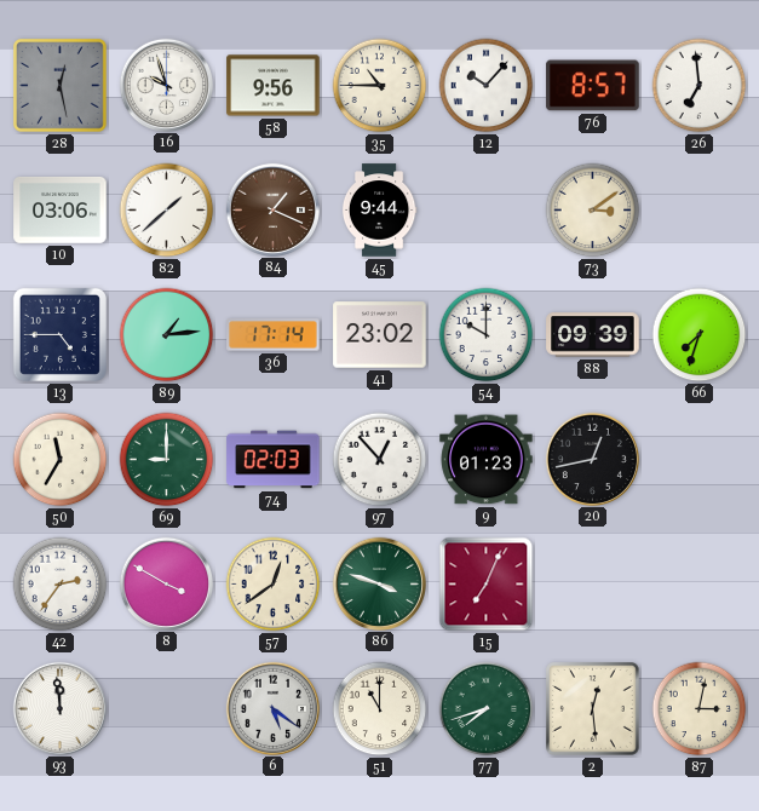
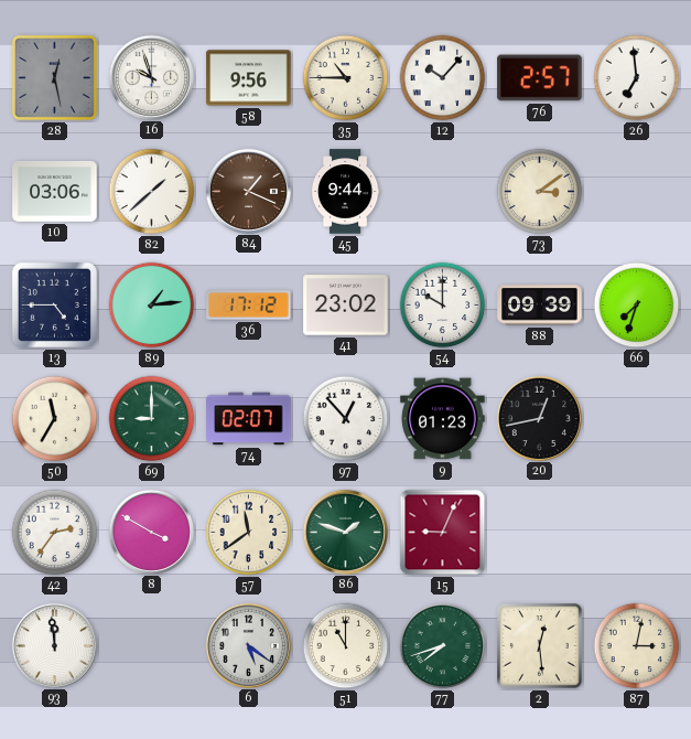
76: 8:57 -> 2:57 (540, 78)
36: 17:14 -> 17:12 (249, 306)
74: 02:03 -> 02:07 (249, 419)
57: 12:39 -> 11:39 (249, 533)
86: 3:48 -> 1:48 (345, 532)
15: 7:04 -> 9:04 (443, 533)
